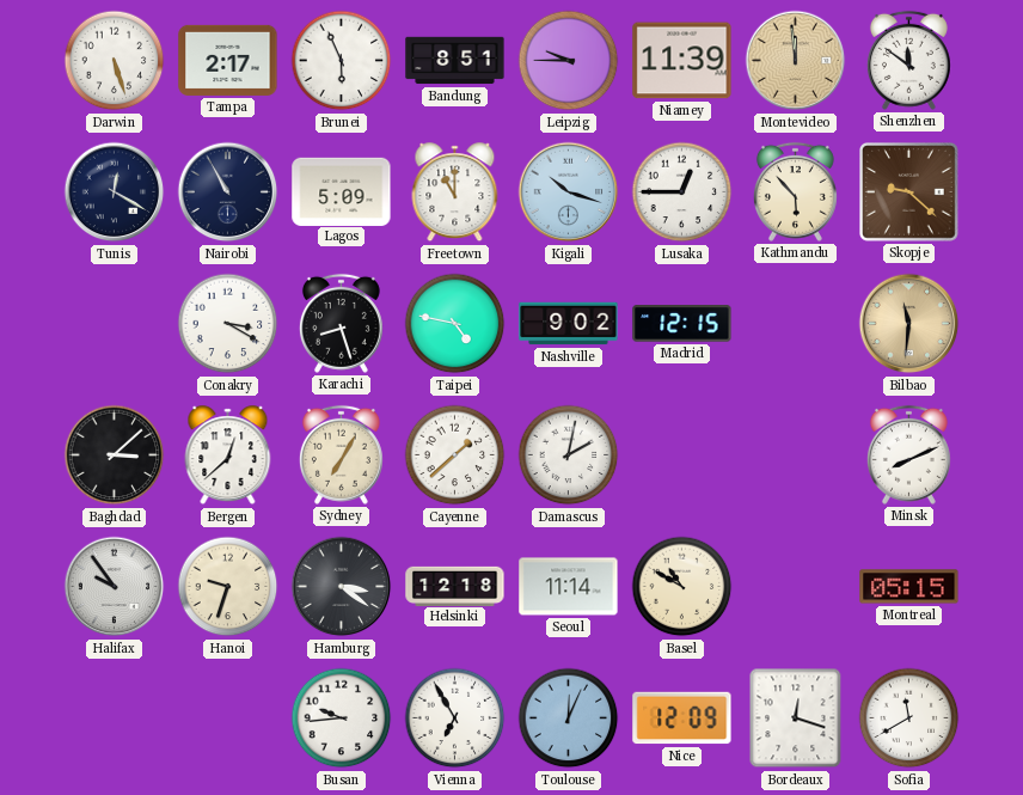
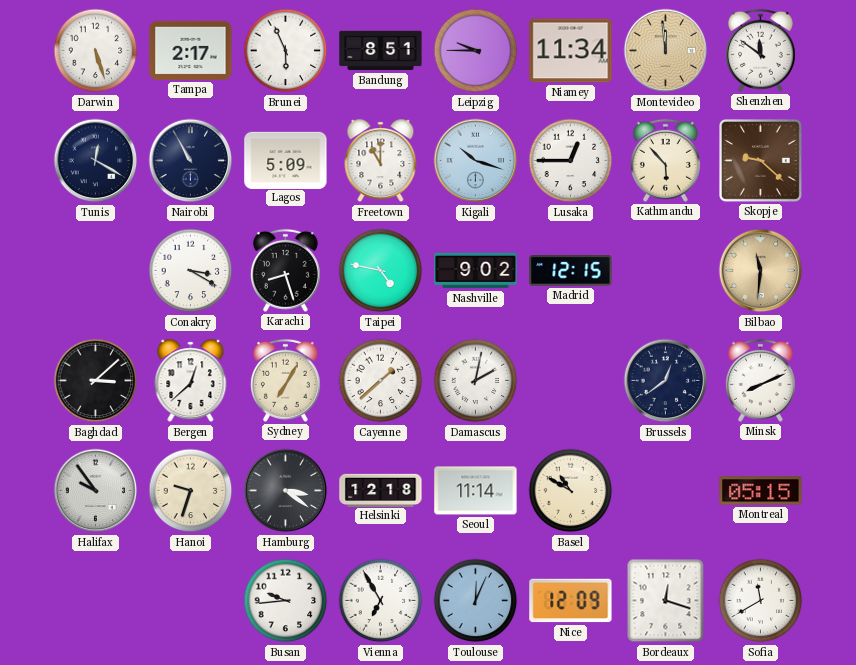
Niamey: 11:39 -> 11:34 (571, 51)
Brussels: none -> 12:39 (666, 381)
